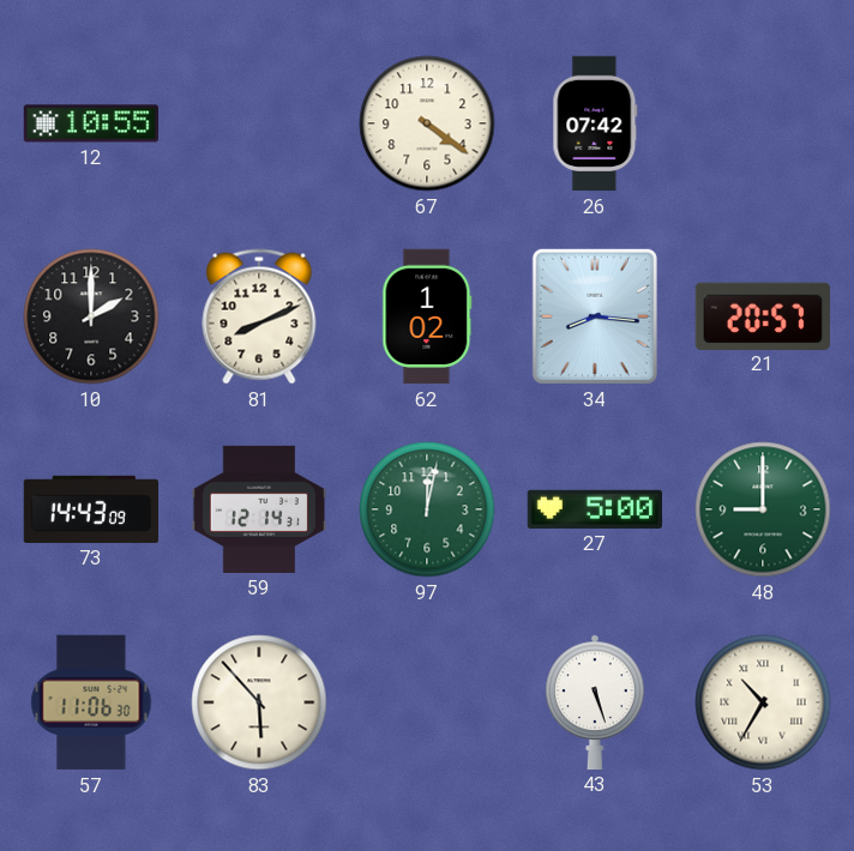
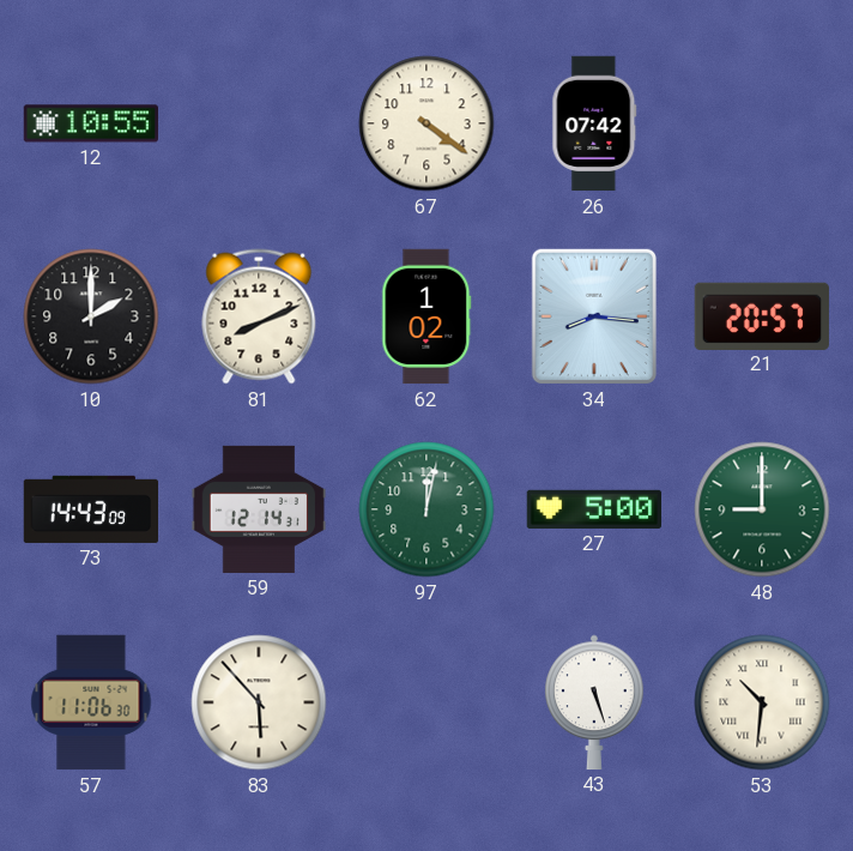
53: 10:35 -> 10:31 (762, 702)
